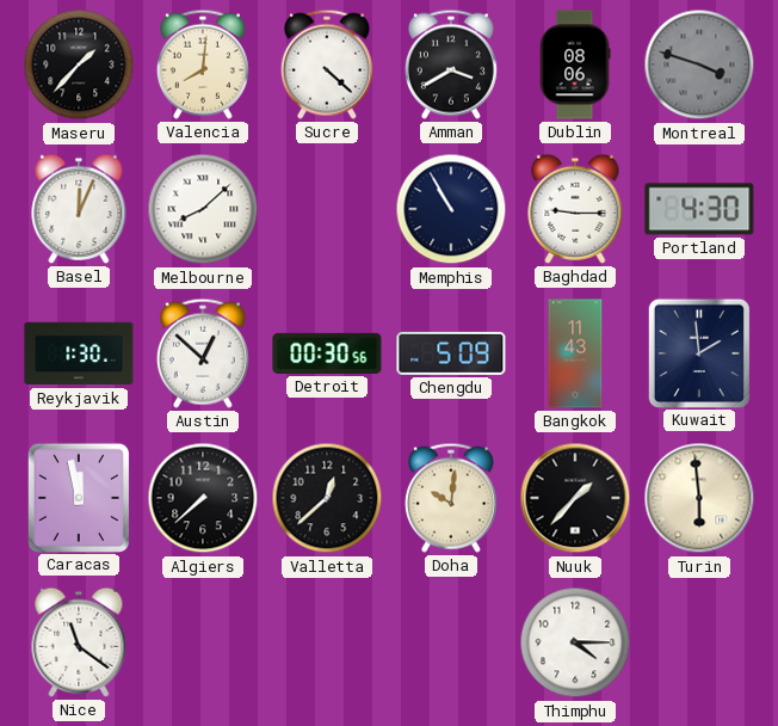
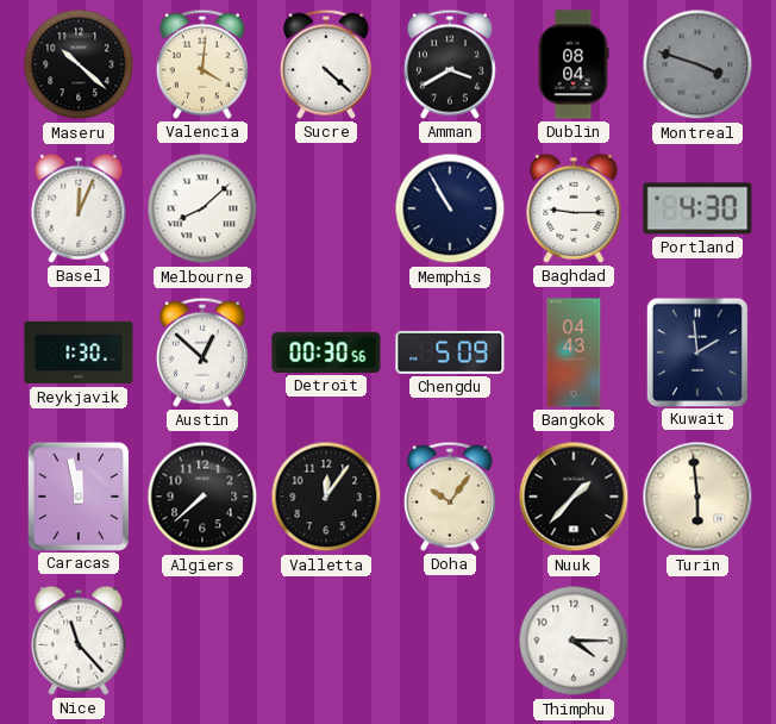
Maseru: 1:37 -> 10:22 (79, 64)
Valencia: 8:01 -> 4:01 (202, 64)
Dublin: 08:06 -> 08:04 (574, 64)
Bangkok: 11:43 -> 04:43 (574, 352)
Valletta: 12:38 -> 12:06 (326, 497)
Doha: 10:01 -> 10:06 (450, 497)
Nice: 11:21 -> 11:23 (79, 641)
